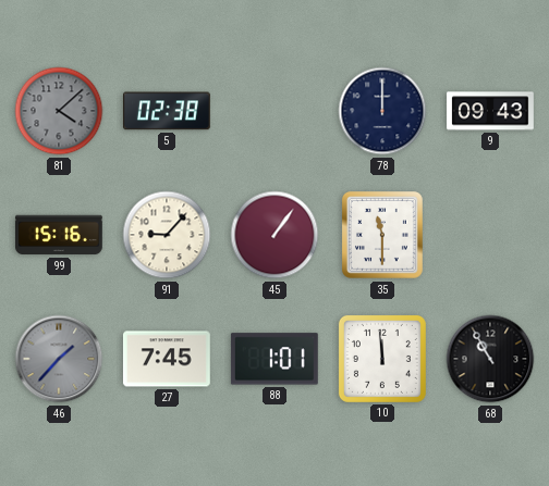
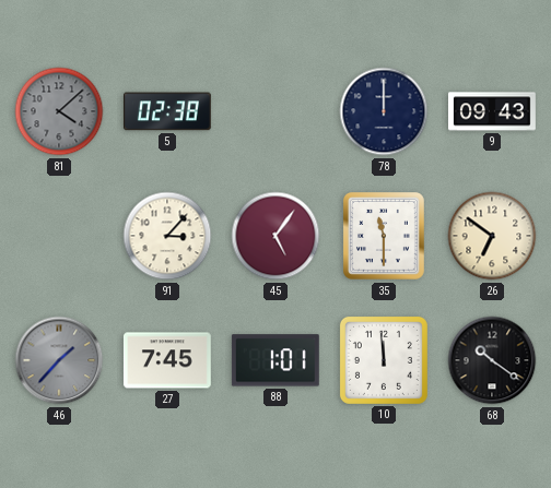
99: 15:16 -> none (59, 235)
91: 9:07 -> 3:07 (167, 236)
45: 1:06 -> 5:06 (275, 236)
26: none -> 6:51 (492, 236)
68: 10:55 -> 10:21 (492, 360)
